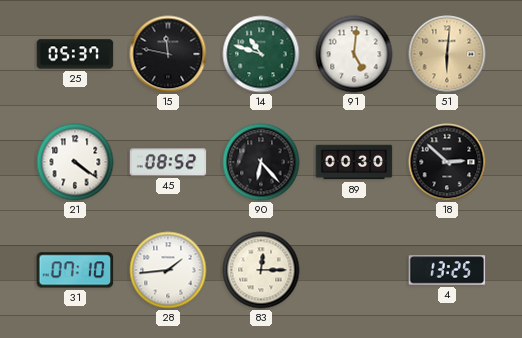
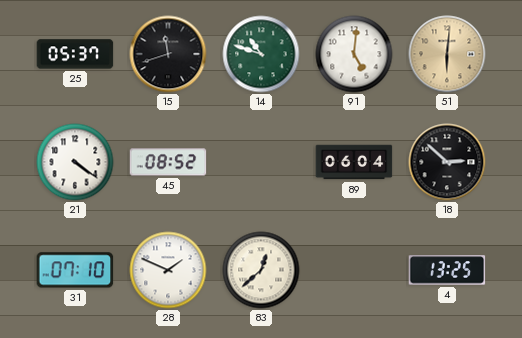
15: 11:47 -> 11:42 (168, 54)
90: 6:23 -> none (261, 162)
89: 00:30 -> 06:04 (354, 162)
28: 1:44 -> 1:49 (168, 270)
83: 12:15 -> 12:38 (261, 270)
